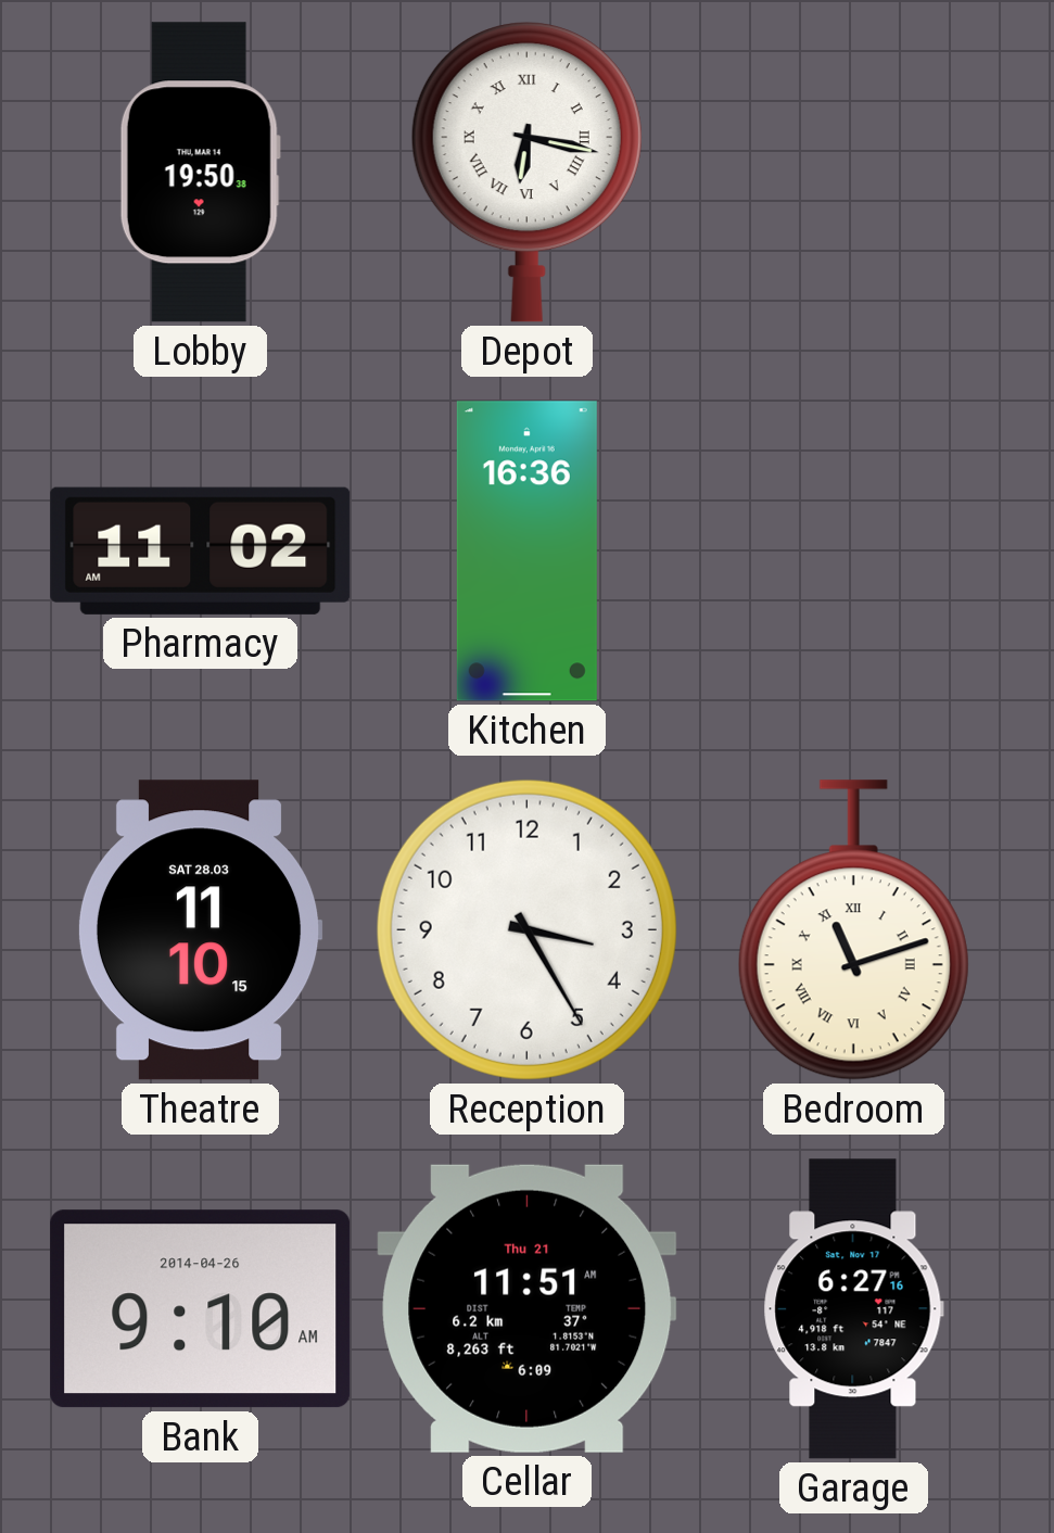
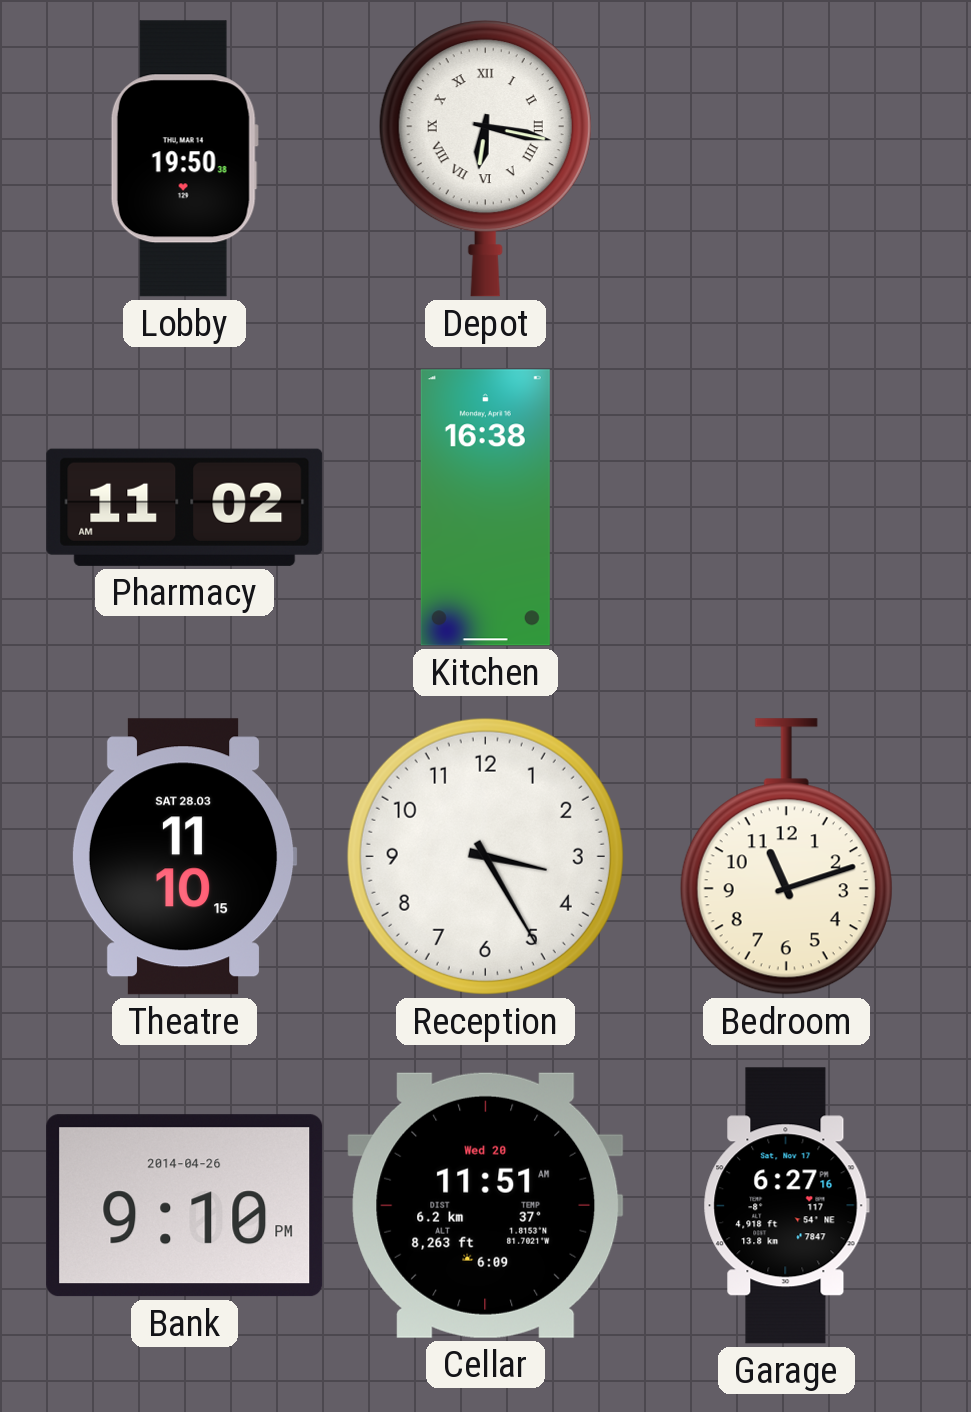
Kitchen: 16:36 -> 16:38 (485, 508)
Bedroom numerals: Roman -> Arabic (786, 857)
Bank: 9:10 AM -> 9:10 PM (185, 1206)
Cellar date: Thu 21 -> Wed 20 (486, 1205)
